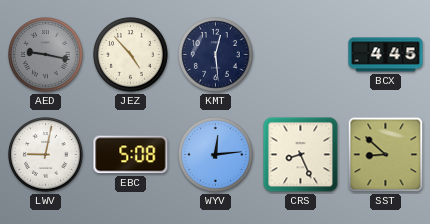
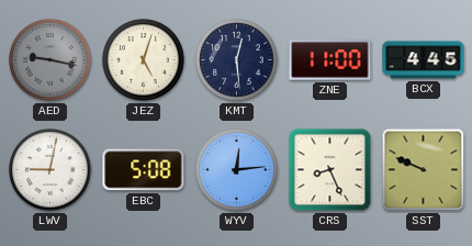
JEZ: 4:53 -> 5:03 (144, 60)
ZNE: none -> 11:00 (330, 60)
SST: 8:52 -> 9:49 (424, 170)
